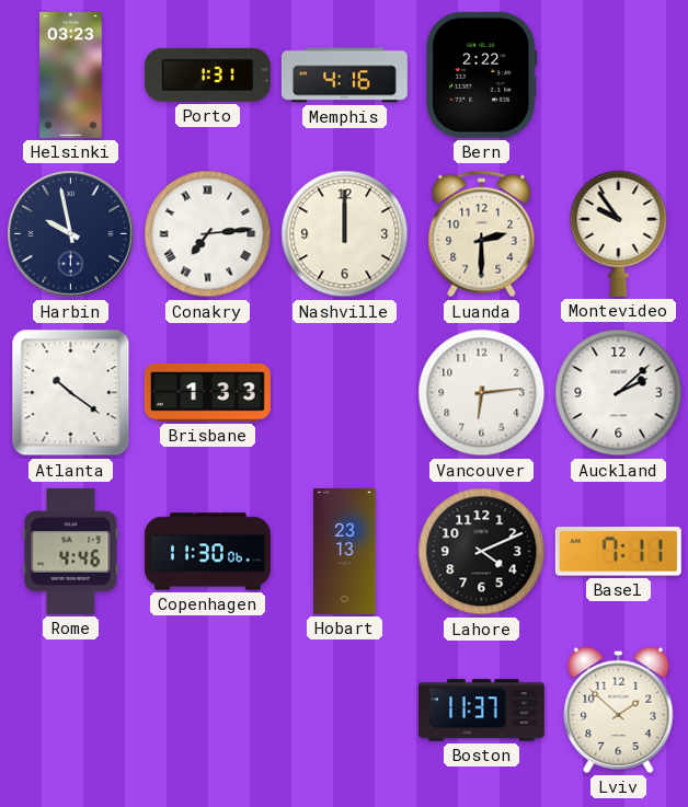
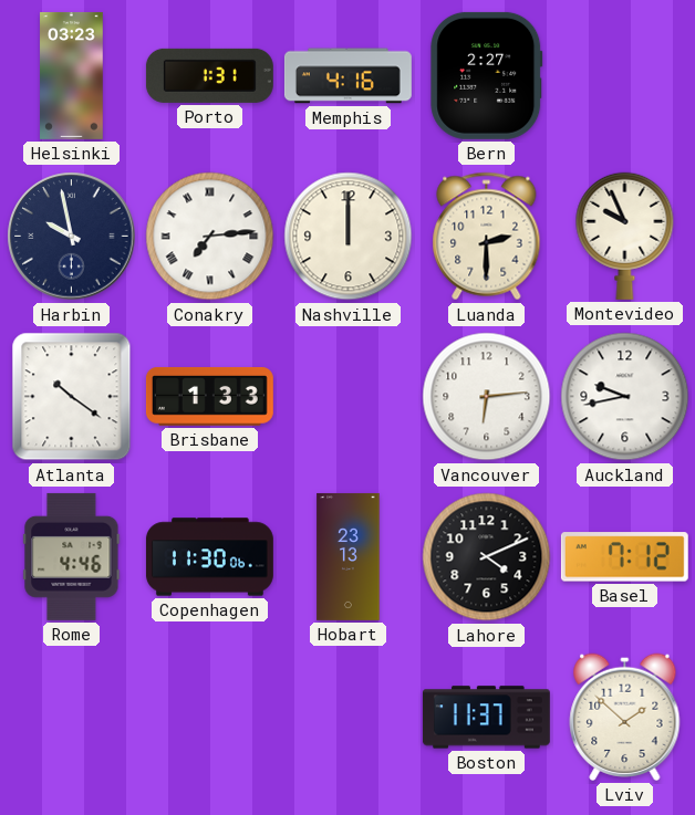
Bern: 2:22 -> 2:27 (487, 75)
Montevideo: 9:54 -> 9:56 (625, 236)
Auckland: 2:08 -> 9:43 (625, 397)
Basel: 7:11 -> 7:12 (624, 557)
